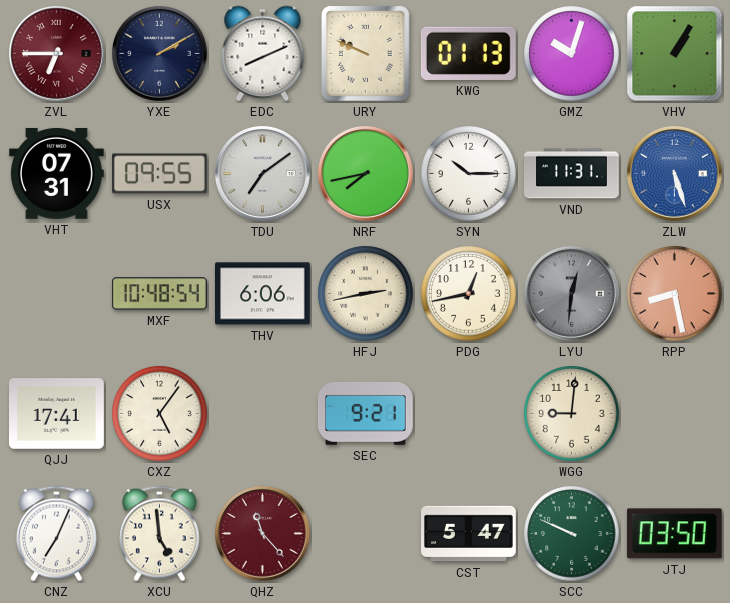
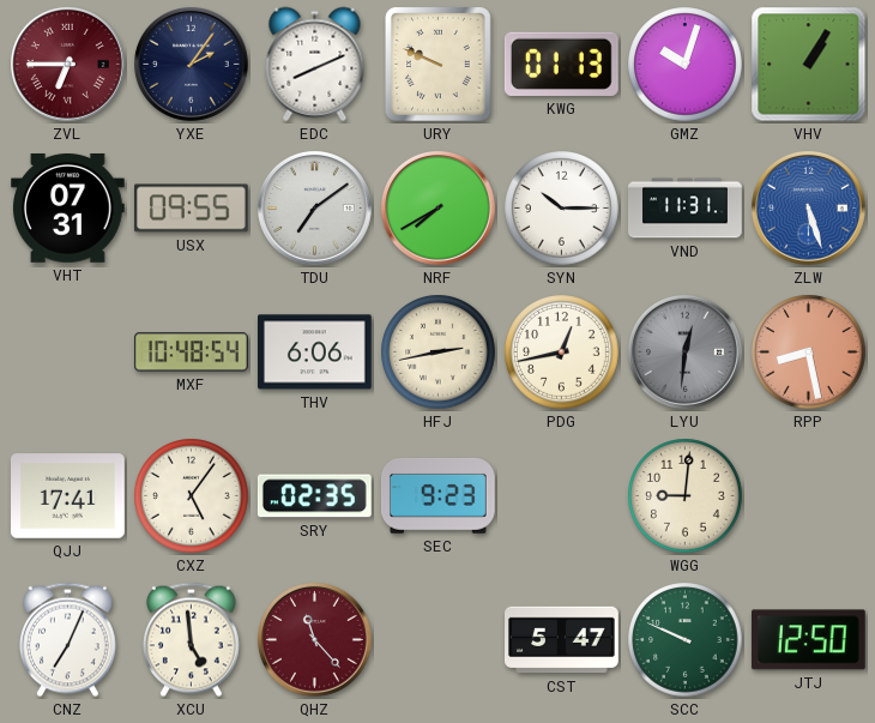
YXE: 2:10 -> 2:06 (191, 64)
NRF: 7:43 -> 7:40 (437, 207)
SRY: none -> 02:35 (314, 496)
SEC: 9:21 -> 9:23 (437, 495)
JTJ: 03:50 -> 12:50 (808, 640)
